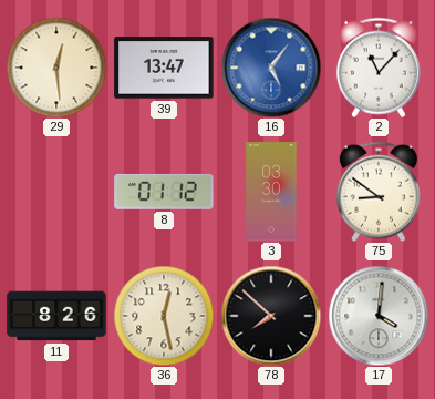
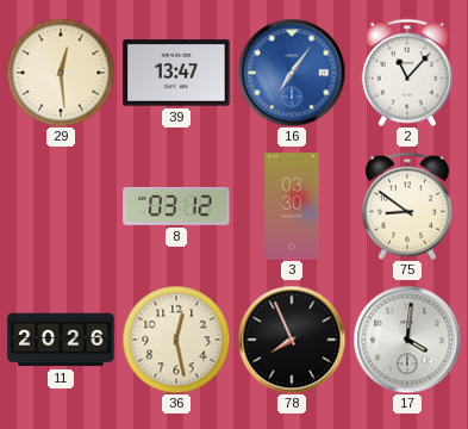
16: 5:06 -> 7:06 (292, 73)
8: 01:12 -> 03:12 (176, 206)
11: 8:26 -> 20:26 (61, 340)
78: 7:52 -> 7:56 (292, 340)
